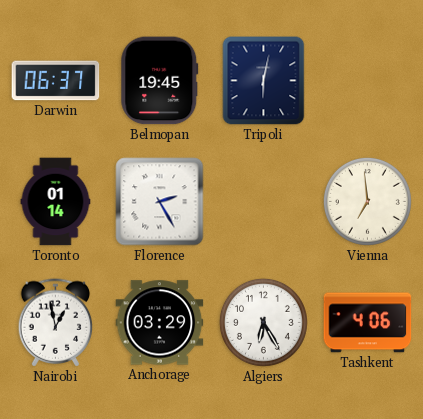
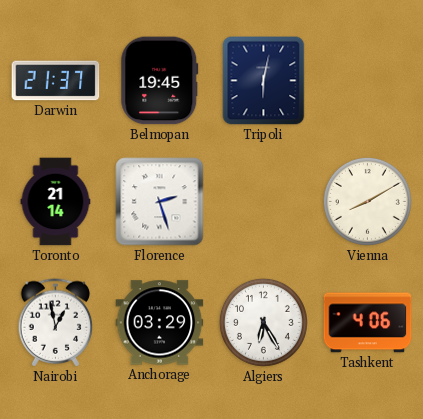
Darwin: 06:37 -> 21:37 (56, 81)
Toronto: 01:14 -> 21:14 (56, 202)
Florence: 2:25 -> 2:27 (160, 202)
Vienna: 6:59 -> 8:10 (367, 201)
